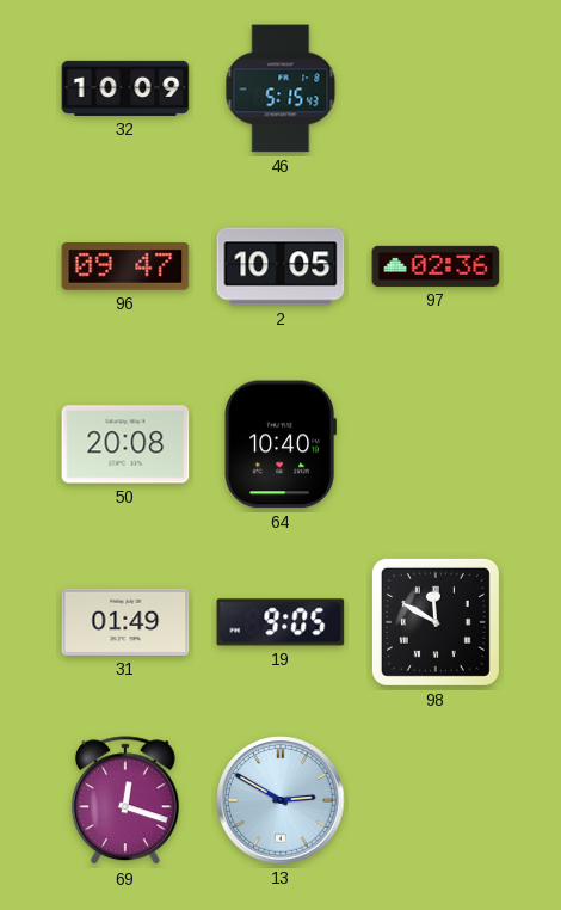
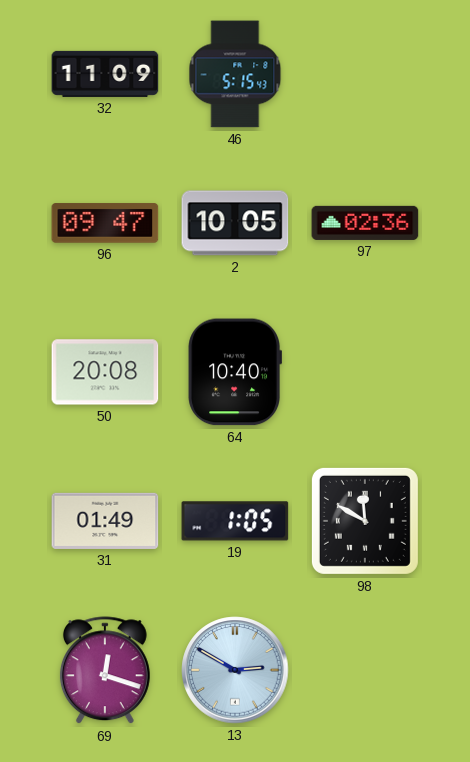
32: 10:09 -> 11:09 (105, 74)
19: 9:05 -> 1:05 (235, 521)
